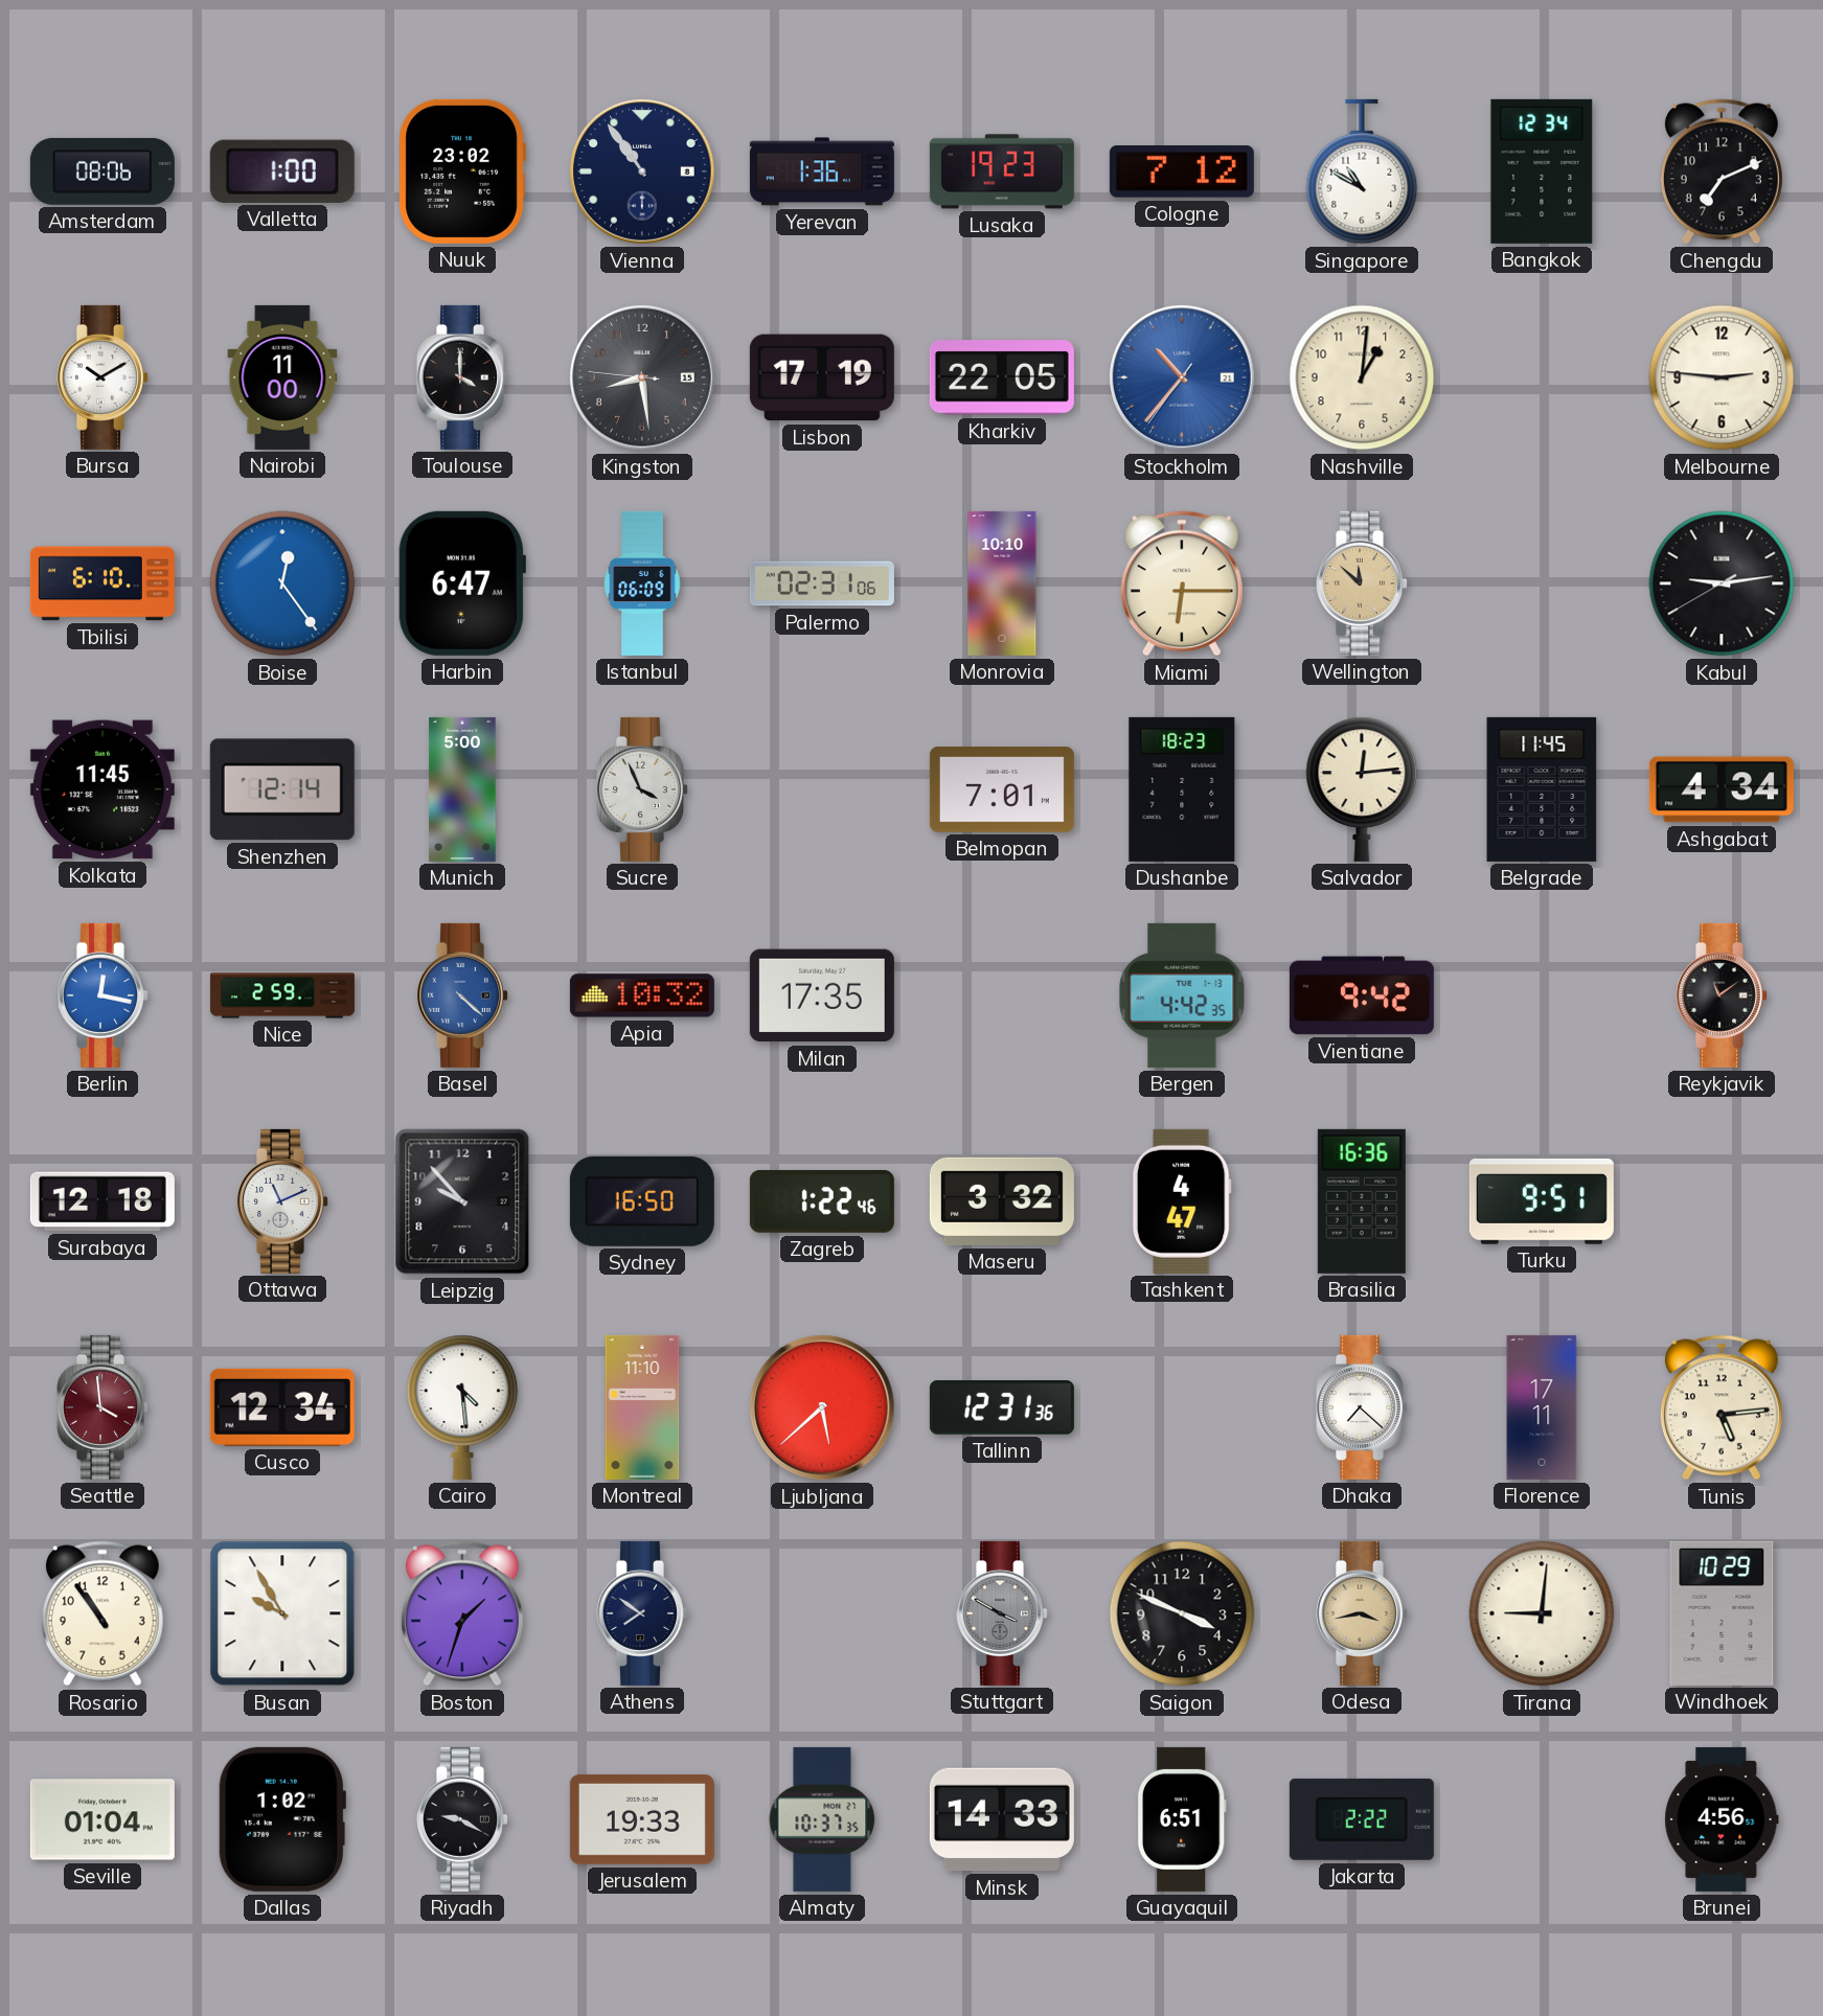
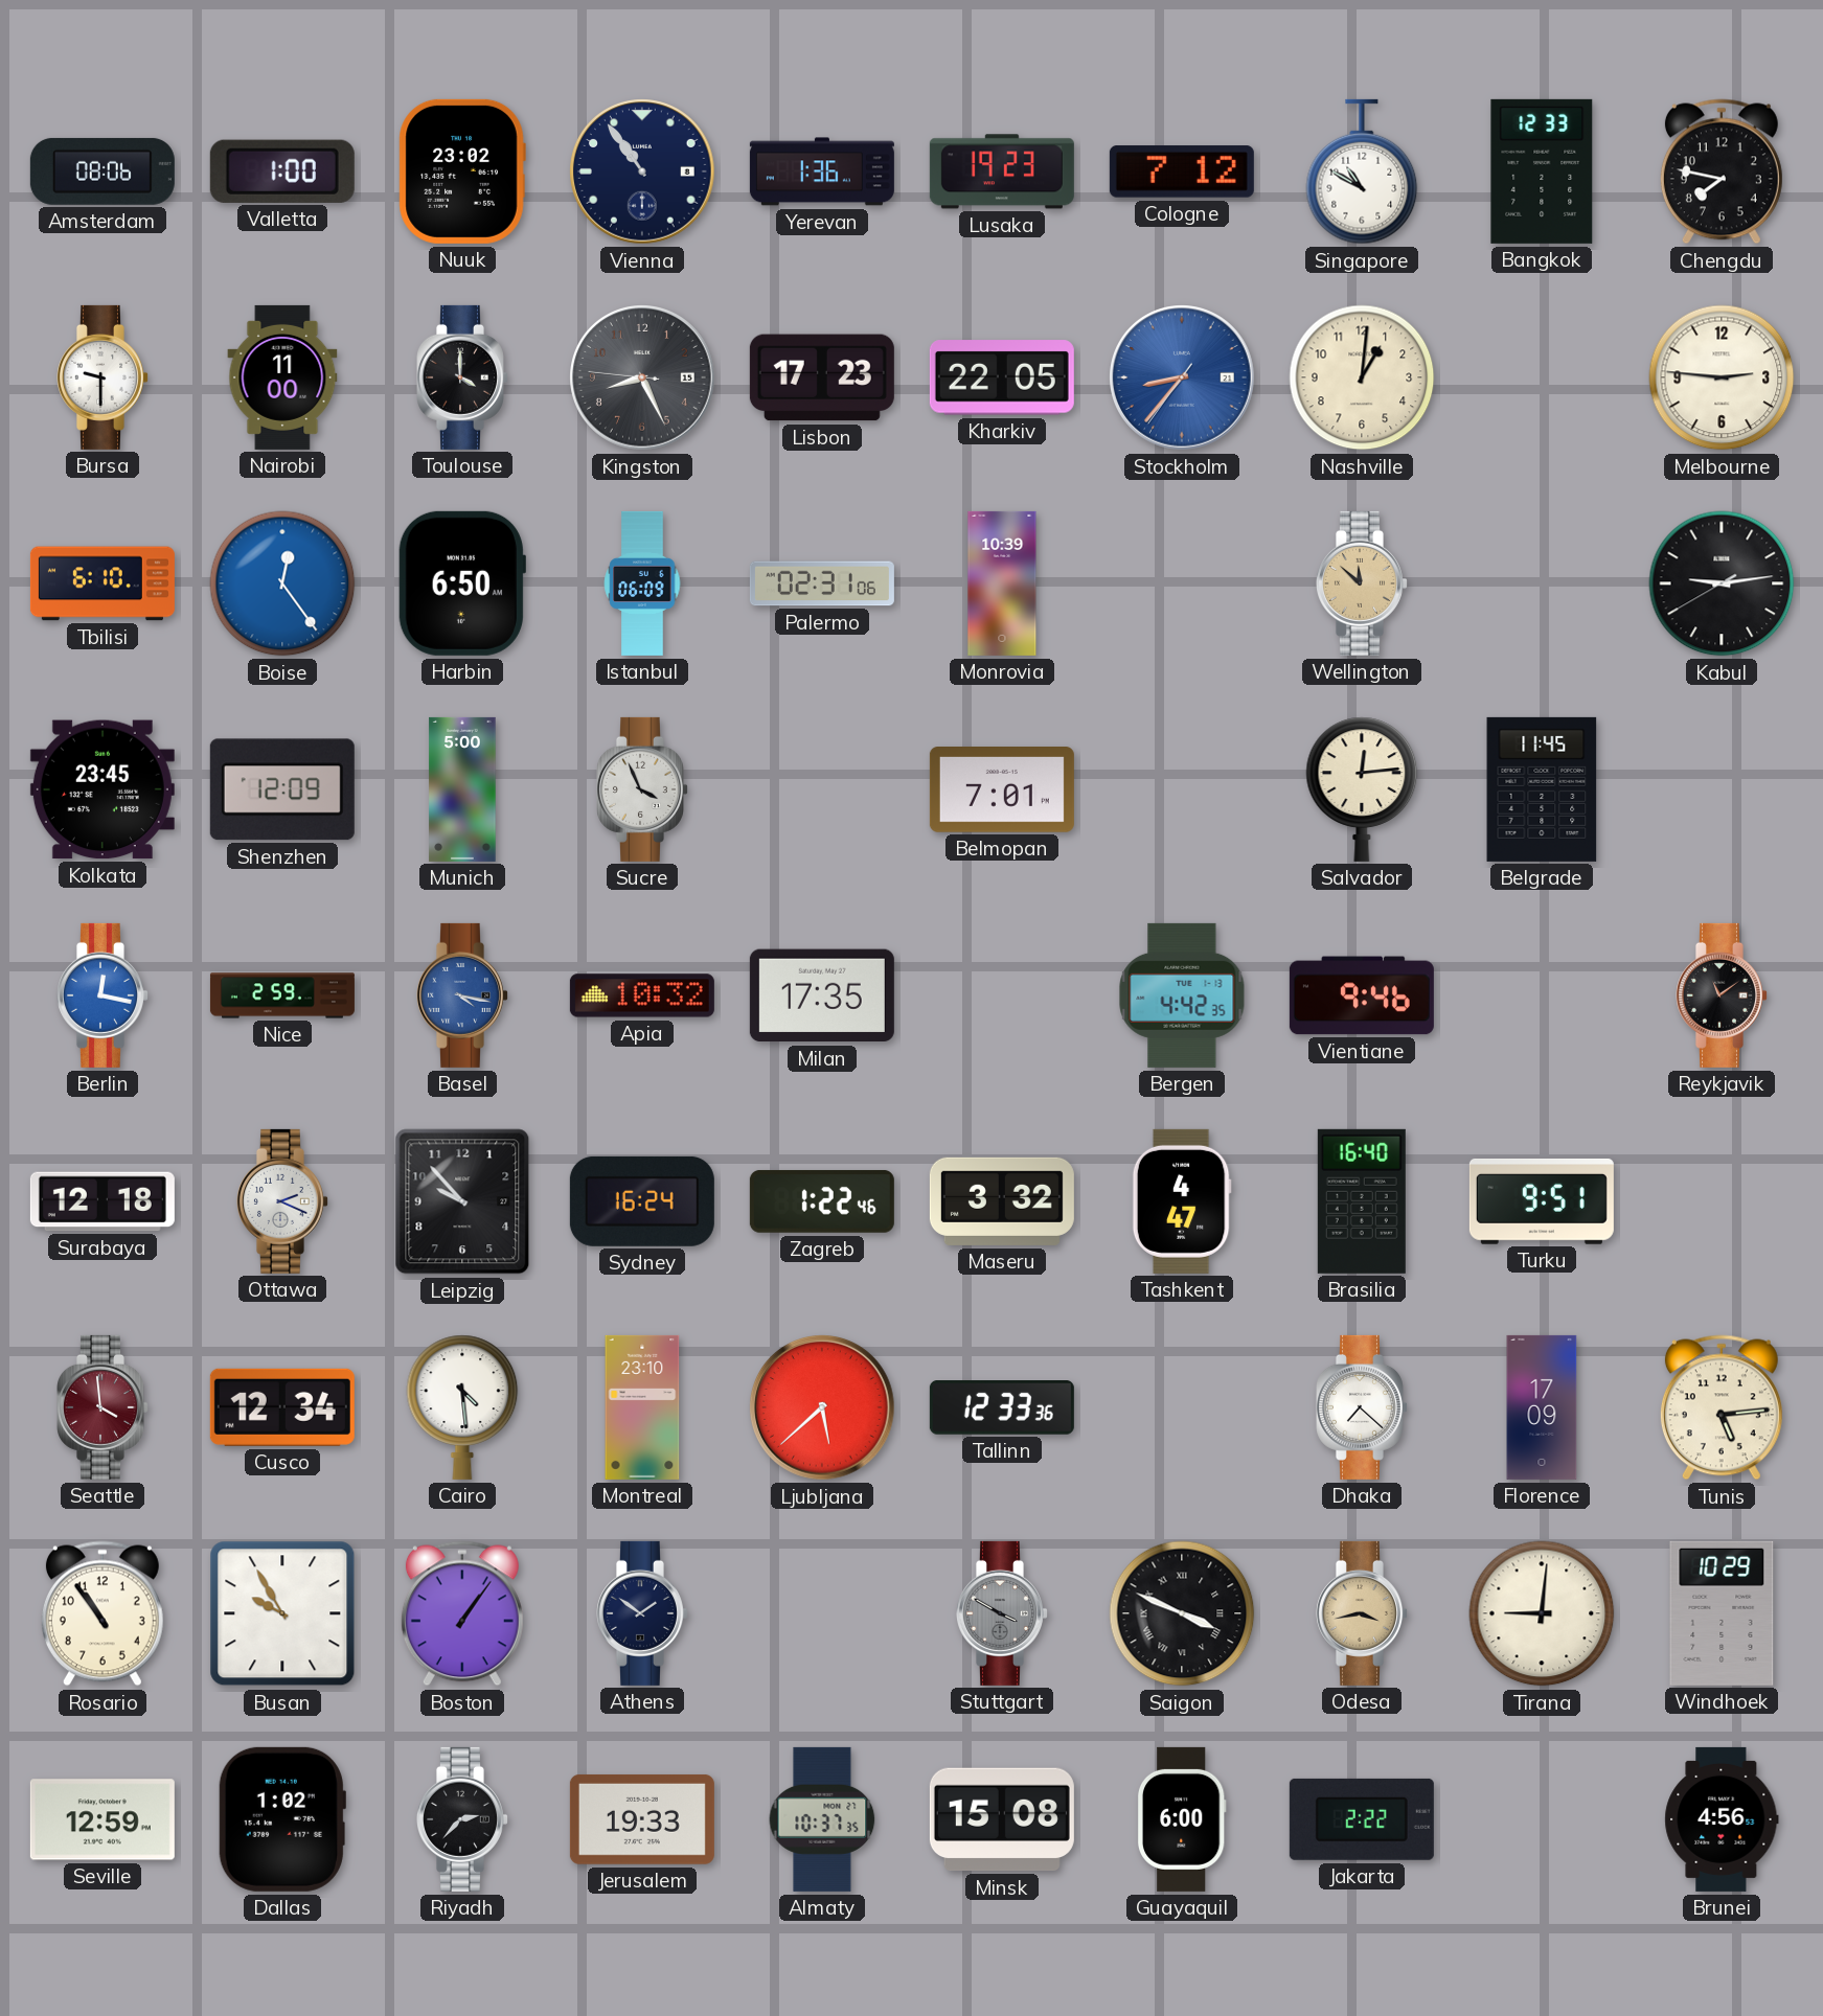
Bangkok: 12:34 -> 12:33 (1542, 171)
Chengdu: 7:11 -> 7:47 (1722, 171)
Bursa: 10:10 -> 9:30 (104, 377)
Kingston: 8:28 -> 8:25 (643, 379)
Lisbon: 17:19 -> 17:23 (822, 377)
Stockholm: 10:36 -> 8:36 (1183, 379)
Harbin: 6:47 -> 6:50 (462, 583)
Monrovia: 10:10 -> 10:39 (1002, 583)
Miami: 6:15 -> none (1182, 583)
Kolkata: 11:45 -> 23:45 (102, 789)
Shenzhen: 12:14 -> 12:09 (282, 789)
Dushanbe: 18:23 -> none (1182, 789)
Ashgabat: 4:34 -> none (1722, 789)
Basel: 4:22 -> 4:17 (463, 995)
Vientiane: 9:42 -> 9:46 (1362, 995)
Ottawa: 11:11 -> 2:19 (283, 1201)
Sydney: 16:50 -> 16:24 (642, 1201)
Brasilia: 16:36 -> 16:40 (1362, 1201)
Montreal: 11:10 -> 23:10 (642, 1407)
Tallinn: 12:31 -> 12:33 (1002, 1408)
Florence: 17:11 -> 17:09 (1542, 1407)
Boston: 1:33 -> 1:06 (462, 1613)
Athens: 7:51 -> 1:51 (643, 1613)
Saigon numerals: Arabic -> Roman (1182, 1613)
Seville: 01:04 -> 12:59 (102, 1819)
Riyadh: 9:20 -> 2:37 (463, 1819)
Minsk: 14:33 -> 15:08 (1002, 1819)
Guayaquil: 6:51 -> 6:00 (1182, 1819)
